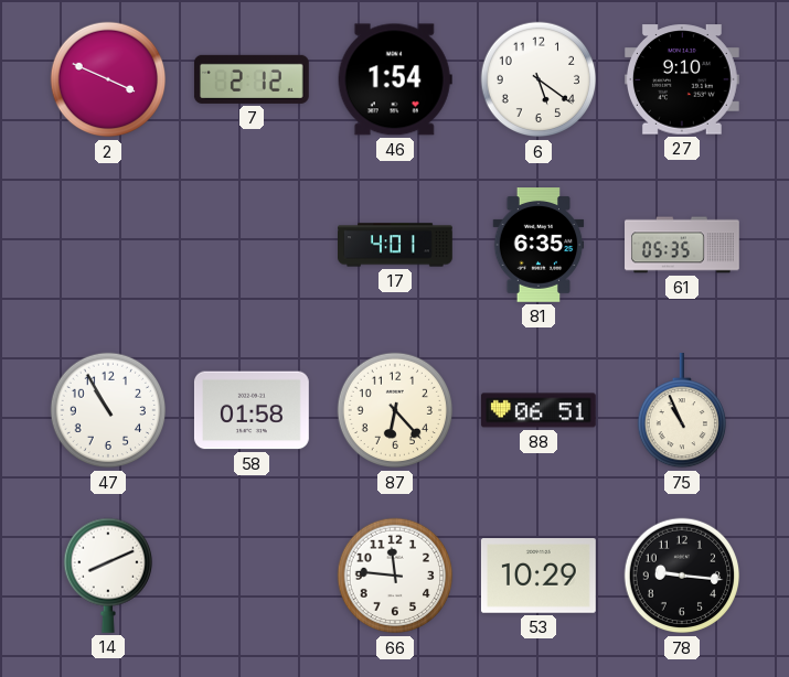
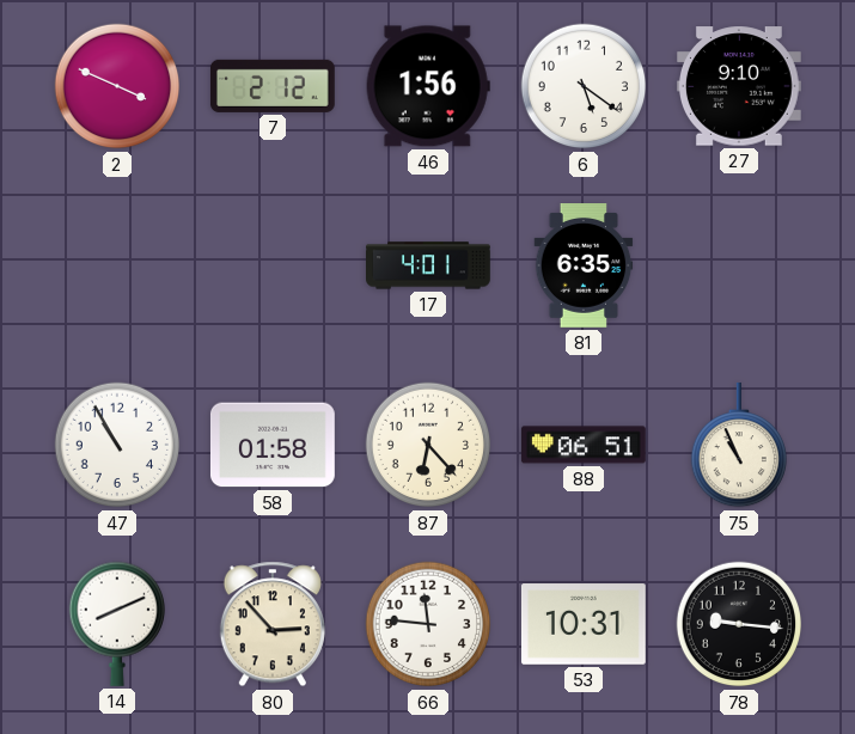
46: 1:54 -> 1:56 (428, 86)
61: 05:35 -> none (683, 245)
80: none -> 2:53 (273, 624)
53: 10:29 -> 10:31 (584, 624)
